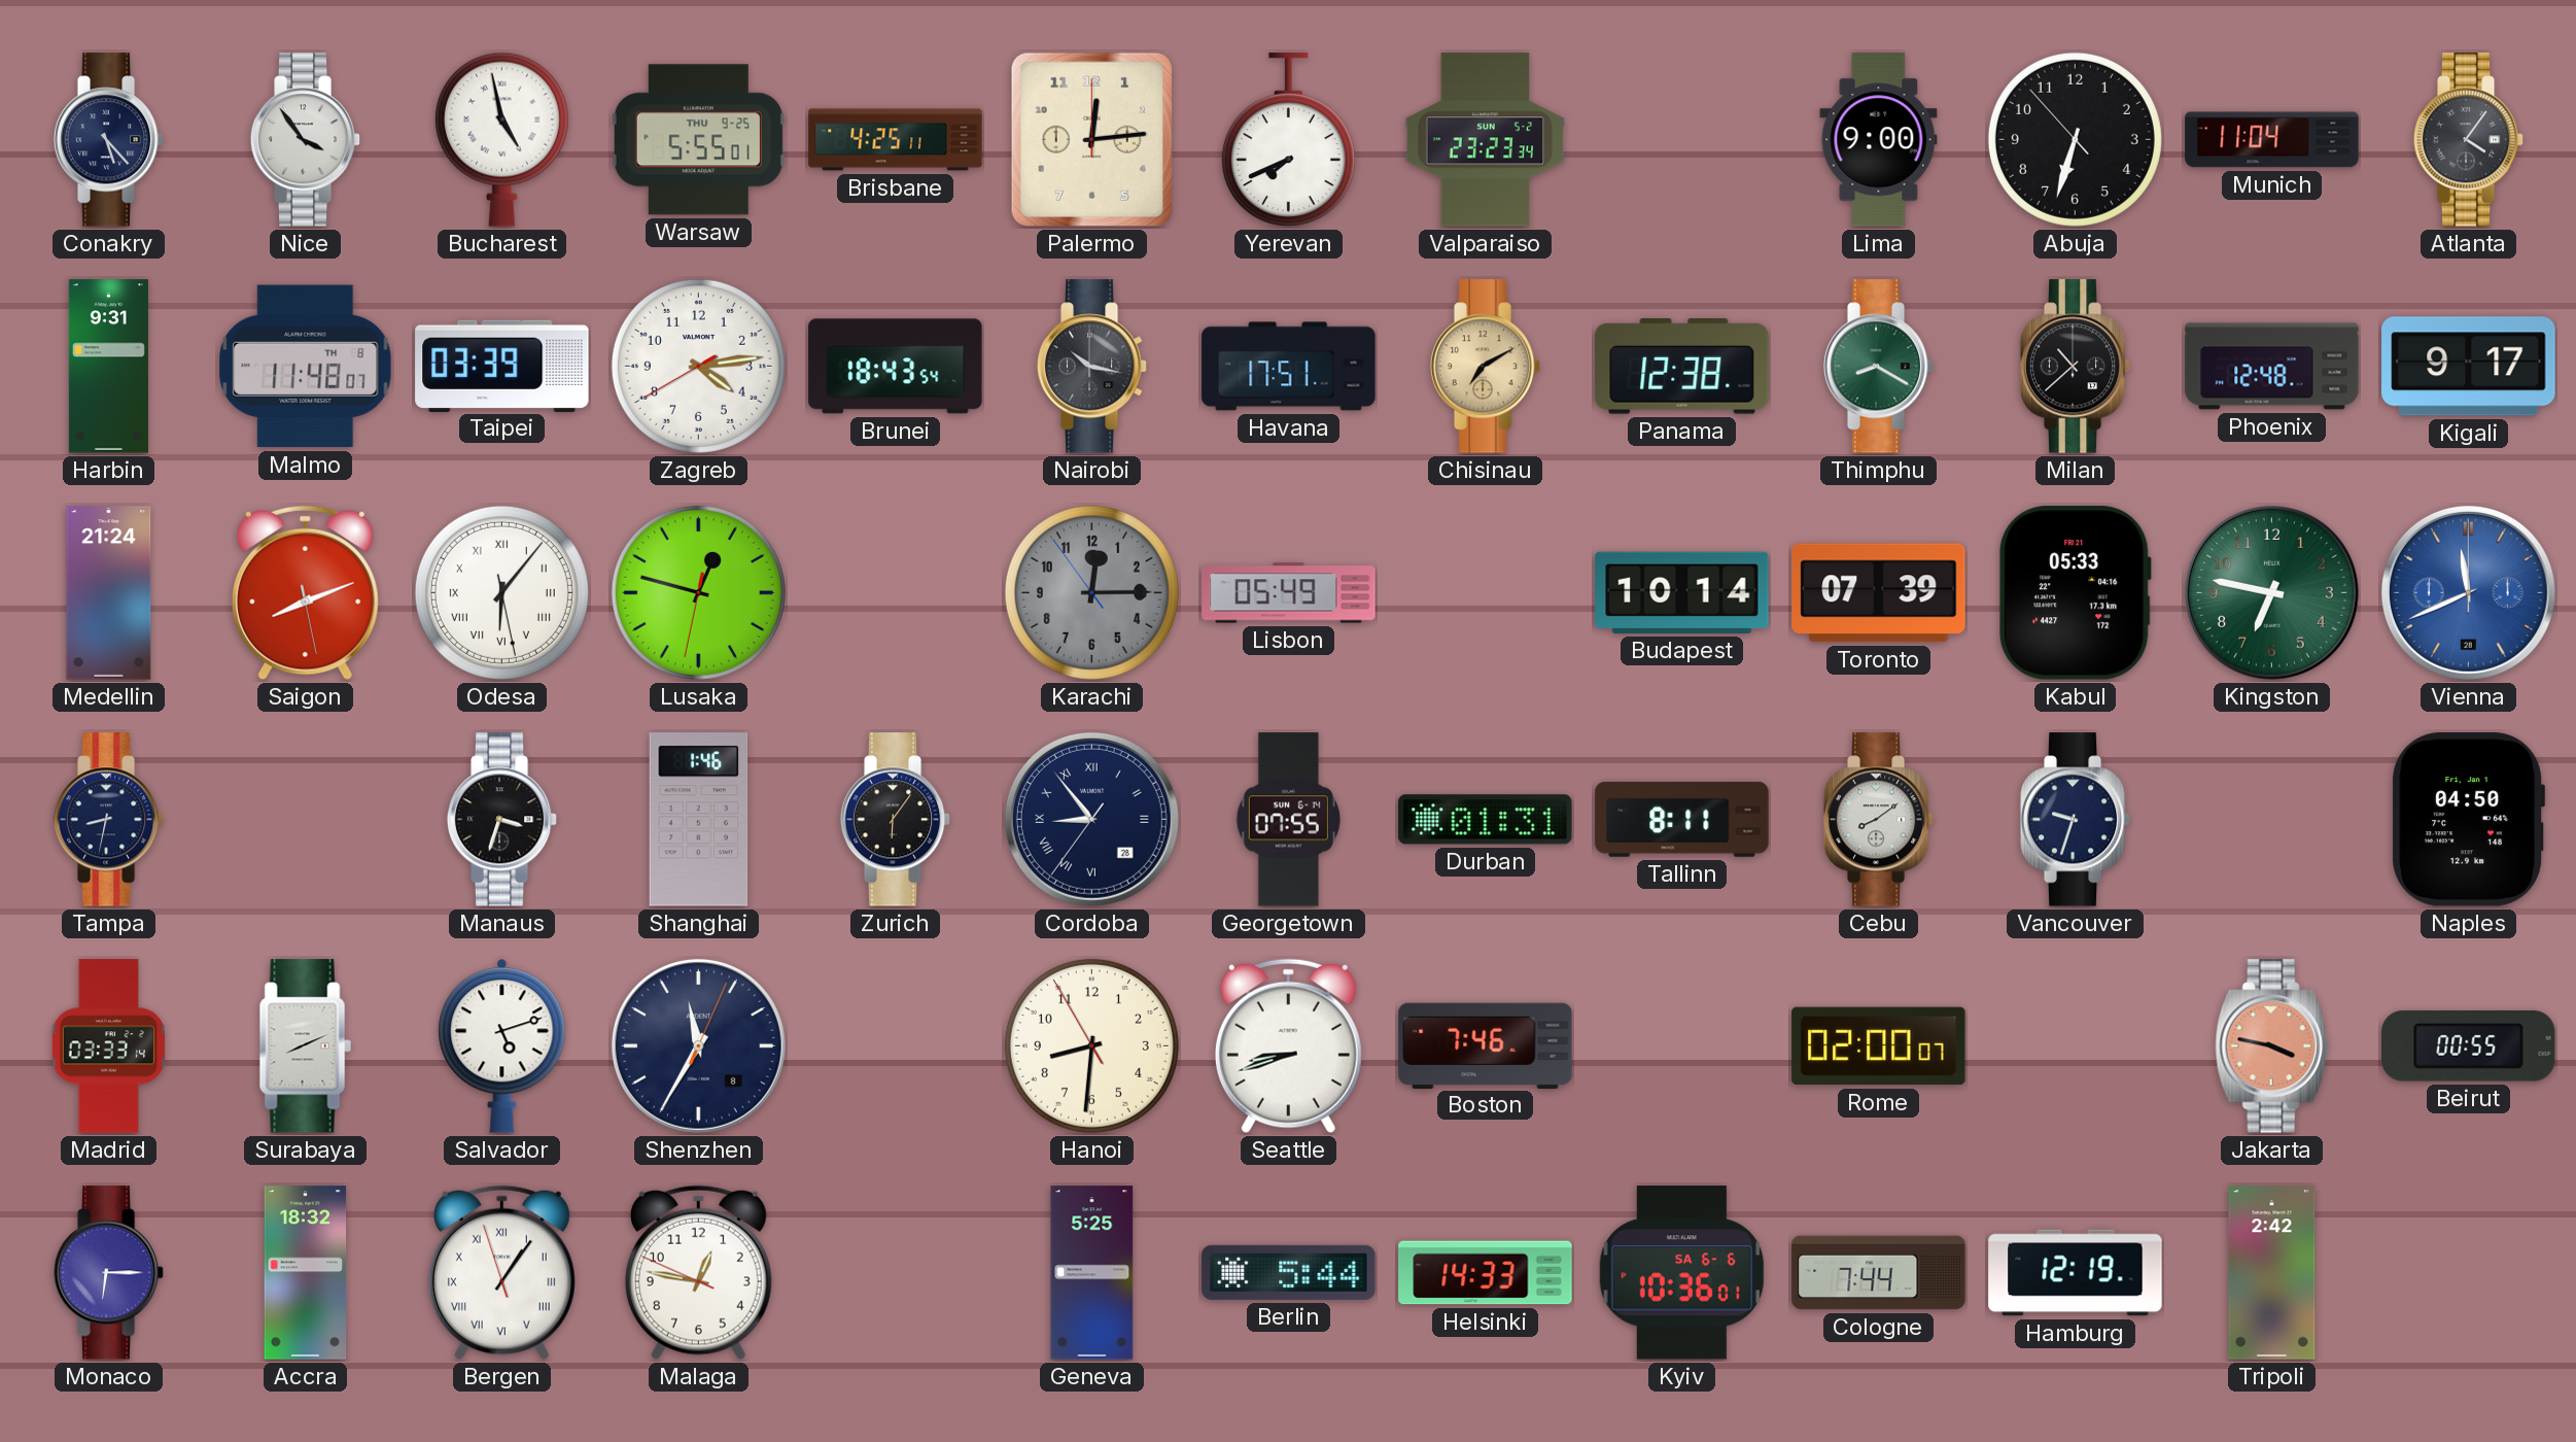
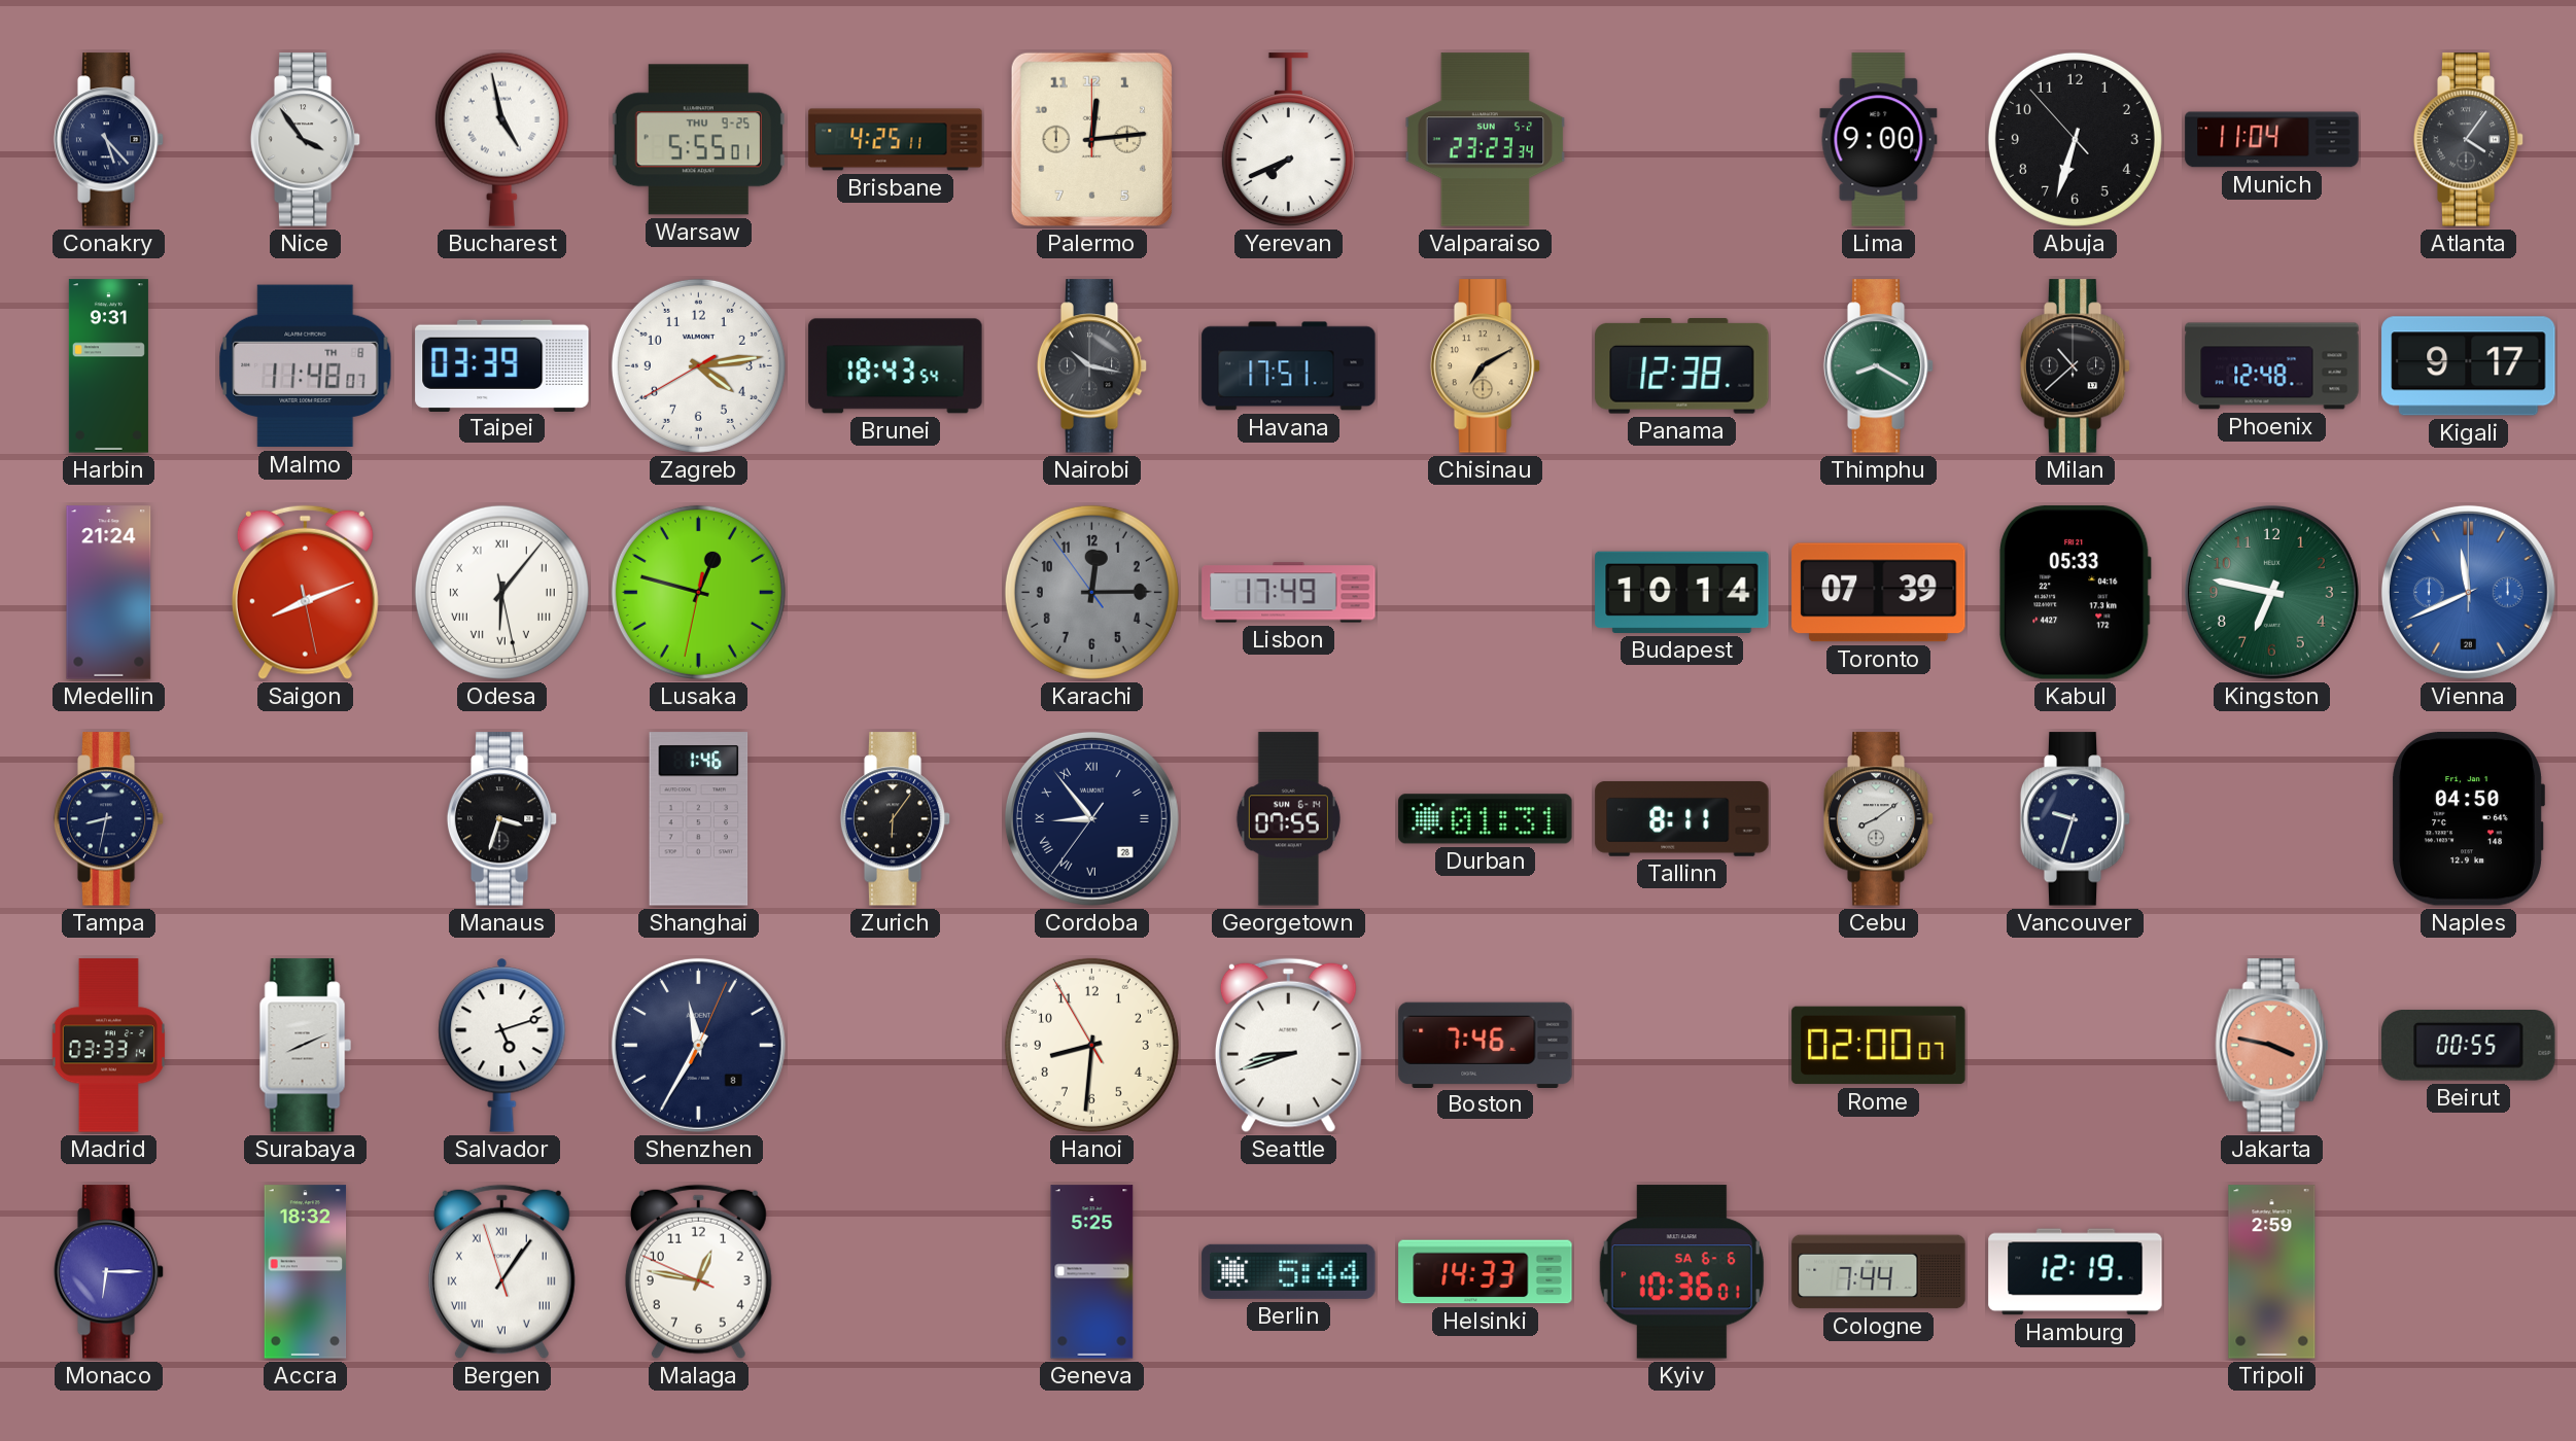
Lisbon: 05:49 -> 17:49 (1289, 593)
Tripoli: 2:42 -> 2:59 (2272, 1272)
